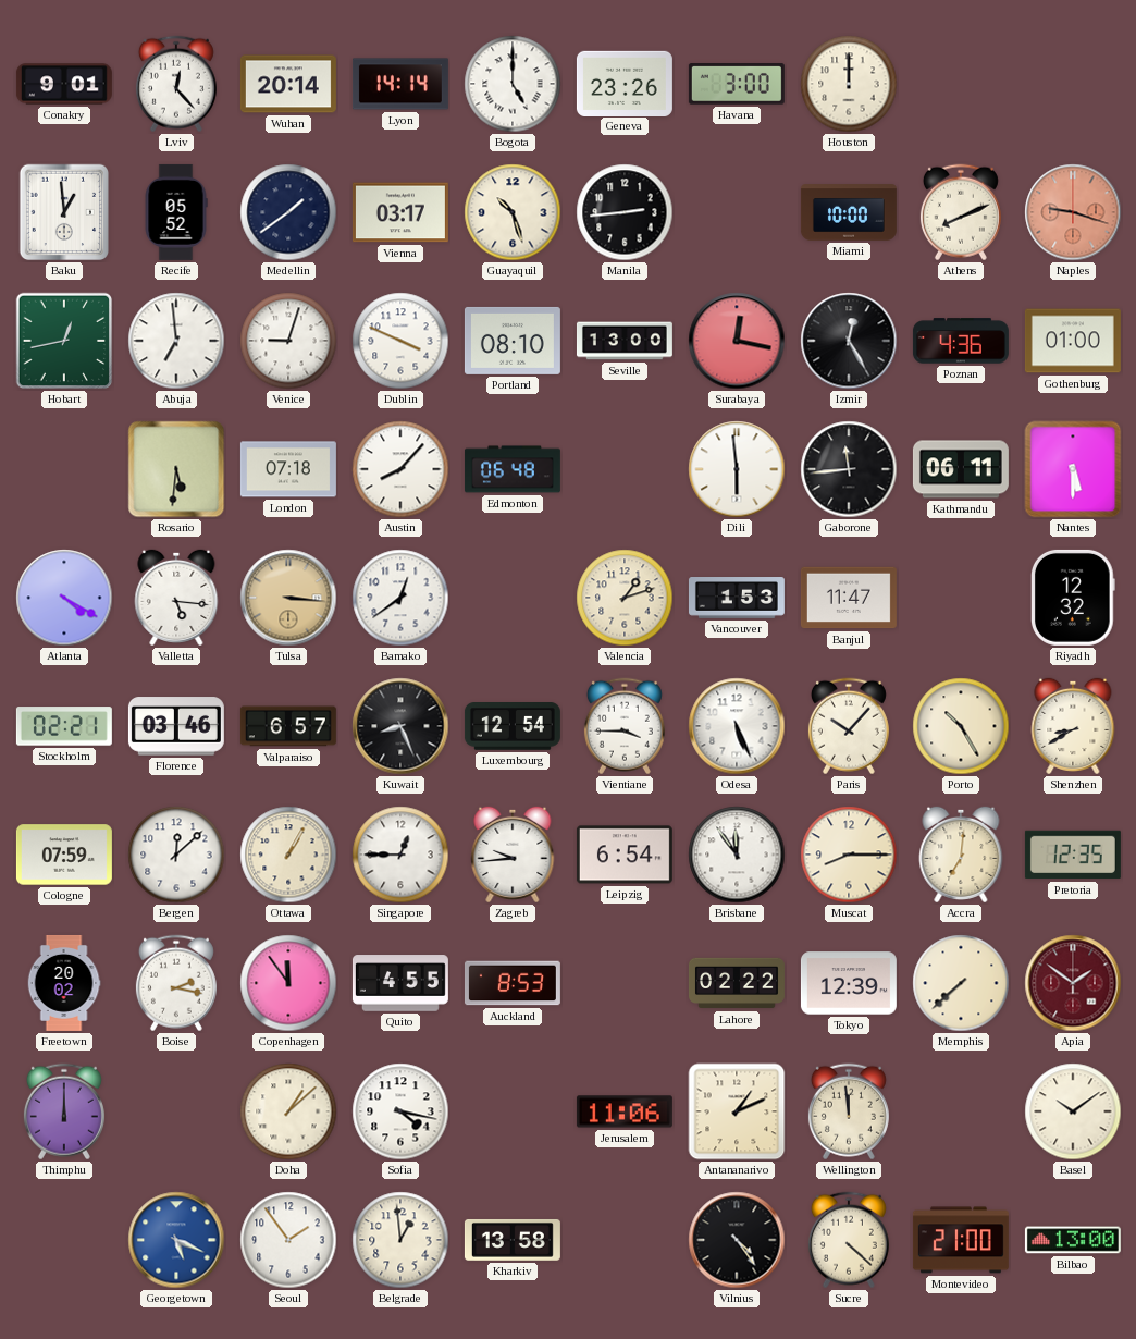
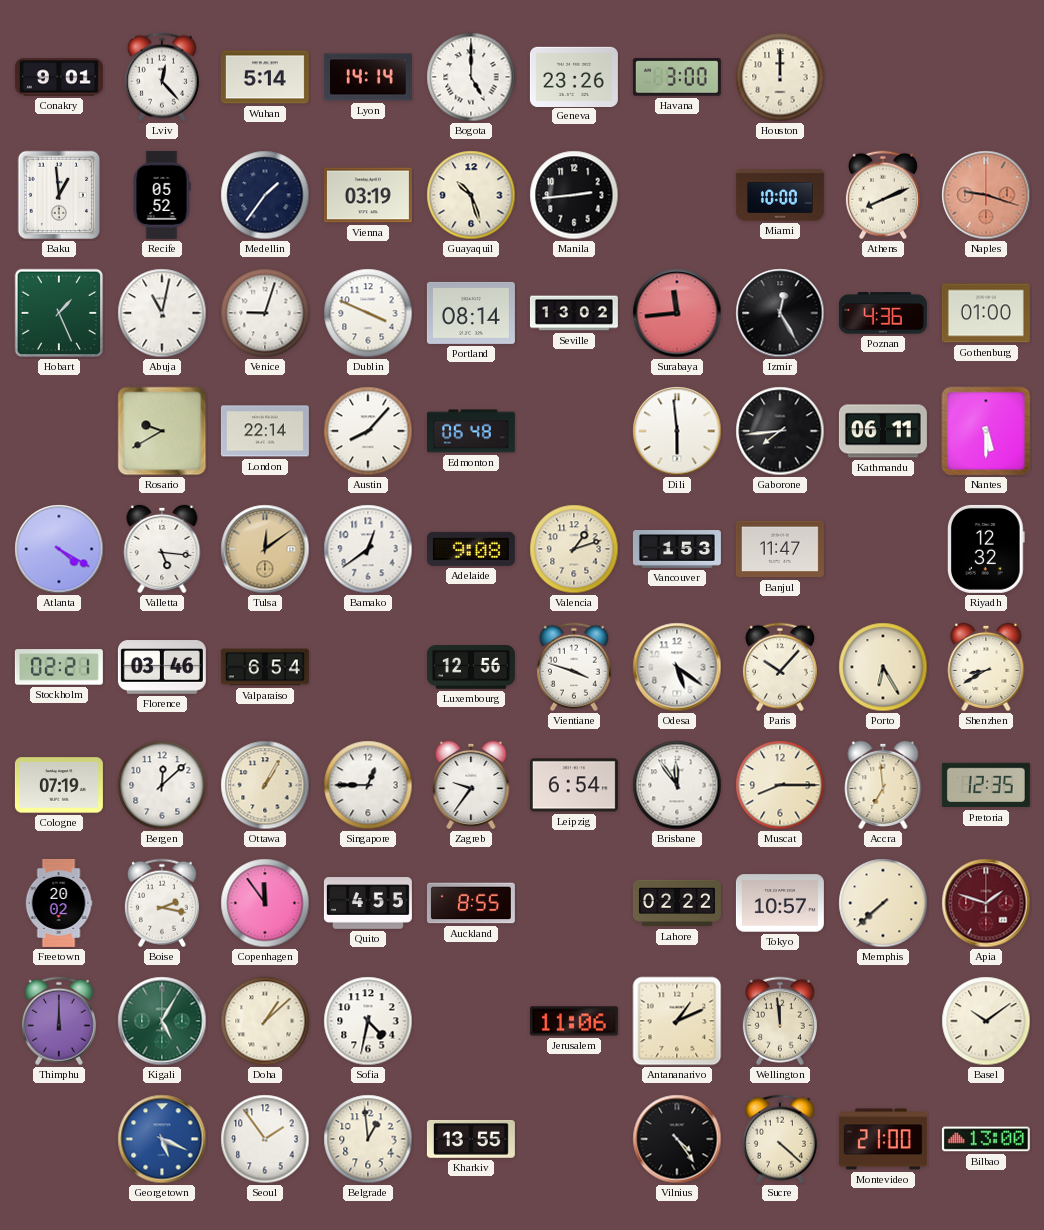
Wuhan: 20:14 -> 5:14 (265, 77)
Medellin: 1:39 -> 1:36 (265, 195)
Vienna: 03:17 -> 03:19 (368, 195)
Hobart: 12:43 -> 1:26 (59, 313)
Abuja: 6:59 -> 11:02 (162, 313)
Portland: 08:10 -> 08:14 (471, 313)
Seville: 13:00 -> 13:02 (574, 313)
Surabaya: 12:17 -> 11:44 (677, 313)
Rosario: 5:31 -> 9:40 (162, 431)
London: 07:18 -> 22:14 (265, 431)
Gaborone: 11:44 -> 7:44 (780, 431)
Tulsa: 3:16 -> 12:09 (265, 549)
Adelaide: none -> 9:08 (471, 549)
Valparaiso: 6:57 -> 6:54 (265, 667)
Kuwait: 8:26 -> none (400, 726)
Luxembourg: 12:54 -> 12:56 (471, 667)
Vientiane: 3:45 -> 3:48 (574, 667)
Odesa: 5:26 -> 5:21 (677, 667)
Porto: 10:25 -> 6:25 (883, 667)
Cologne: 07:59 -> 07:19 (59, 785)
Zagreb: 9:44 -> 9:36 (471, 785)
Accra: 7:01 -> 6:59 (883, 785)
Auckland: 8:53 -> 8:55 (471, 903)
Tokyo: 12:39 -> 10:57 (780, 903)
Apia: 1:51 -> 1:48 (986, 903)
Kigali: none -> 5:05 (162, 1021)
Sofia: 4:17 -> 4:32 (368, 1021)
Kharkiv: 13:58 -> 13:55 (471, 1139)
